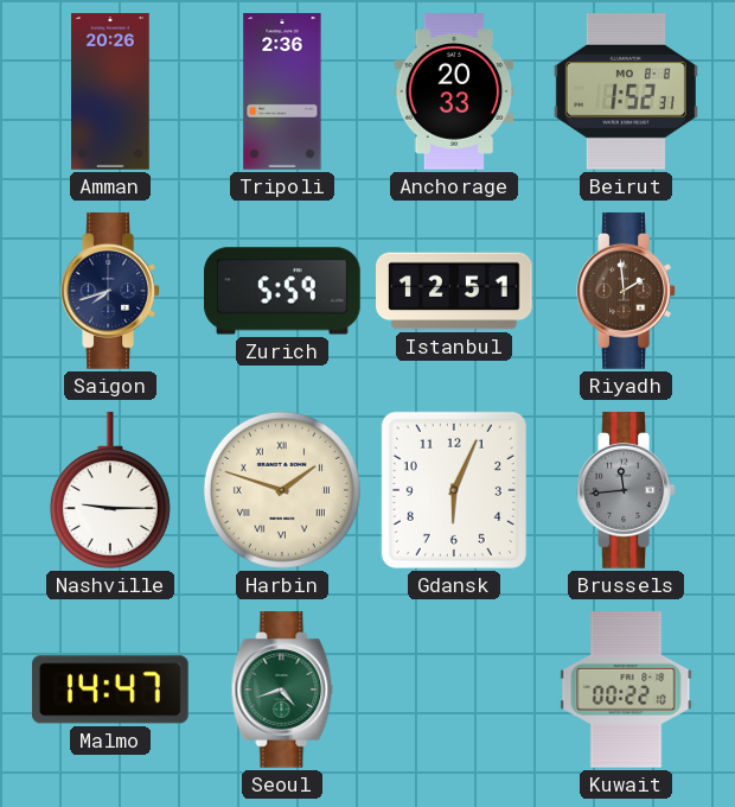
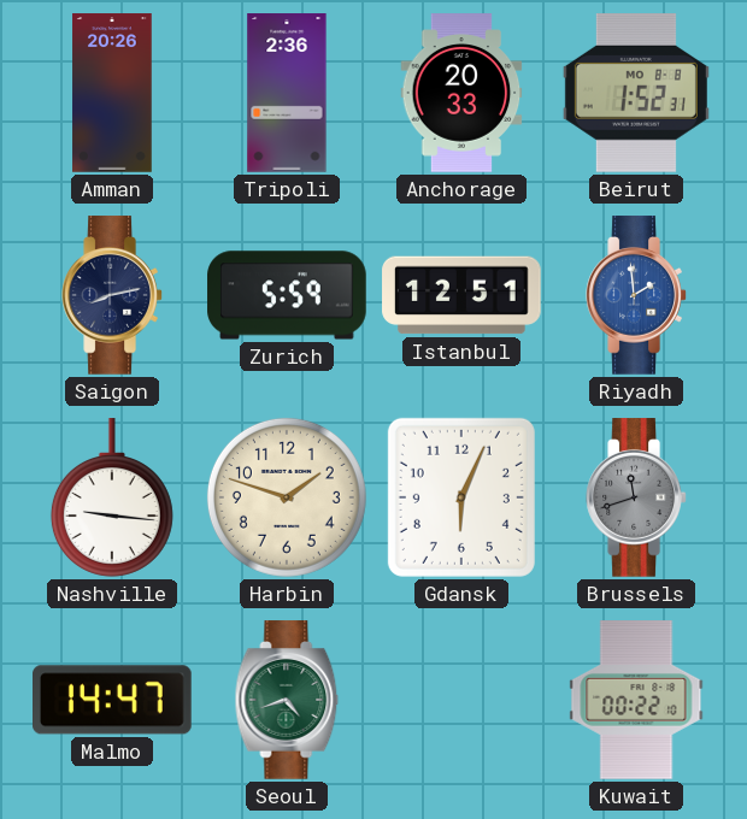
Saigon: 7:42 -> 8:13 (112, 295)
Riyadh dial: brown -> blue (636, 295)
Nashville: 9:15 -> 9:16 (112, 497)
Harbin numerals: Roman -> Arabic (287, 497)
Brussels: 11:44 -> 11:42 (636, 497)
